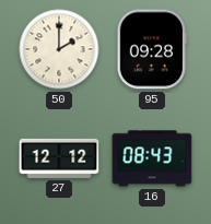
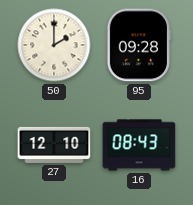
27: 12:12 -> 12:10 (54, 145)
